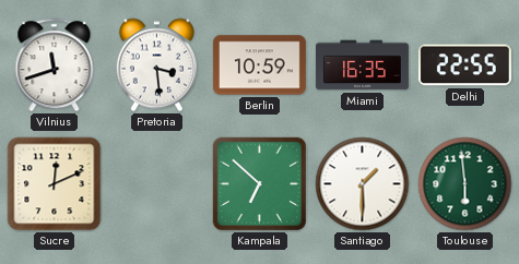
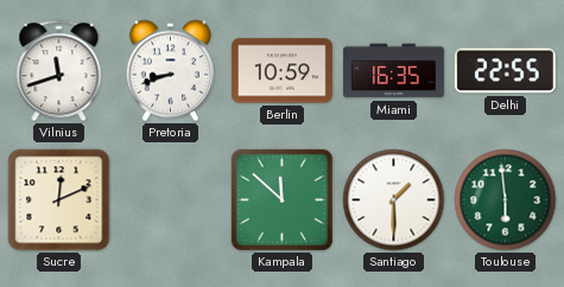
Pretoria: 3:29 -> 8:42 (170, 71)
Kampala: 6:52 -> 11:52 (281, 199)
